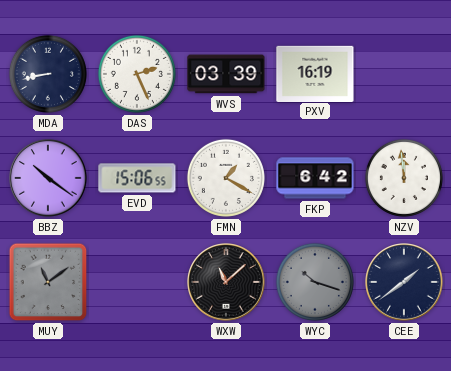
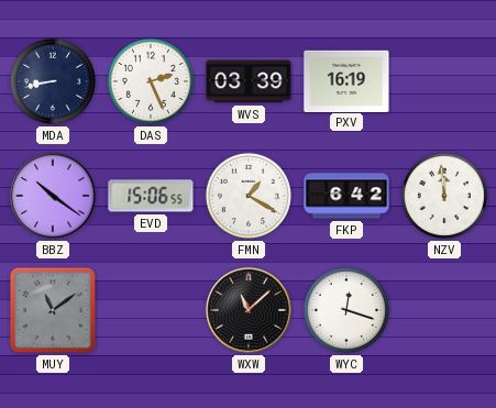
WYC: 10:18 -> 12:18 (346, 310)
WYC dial: grey -> white (346, 310)
CEE: 1:39 -> none (404, 282)
